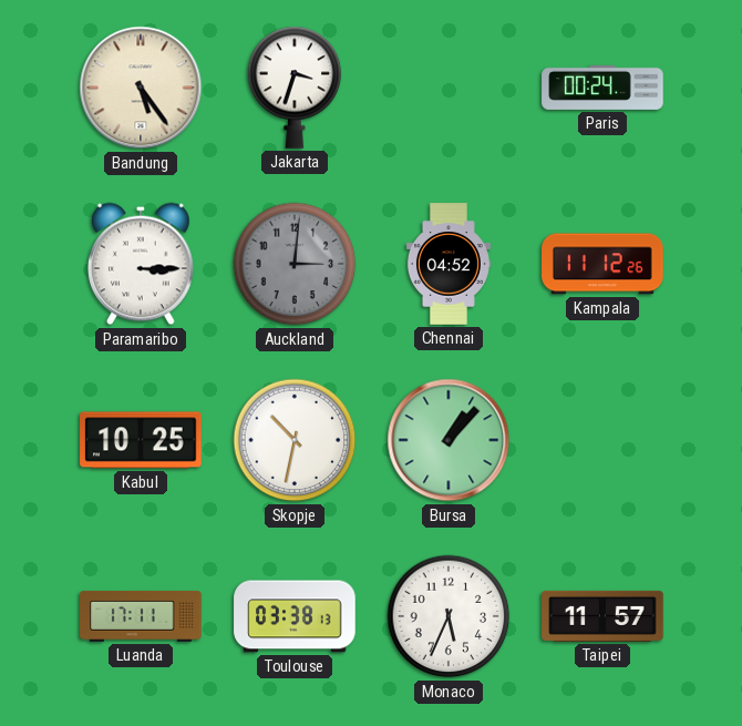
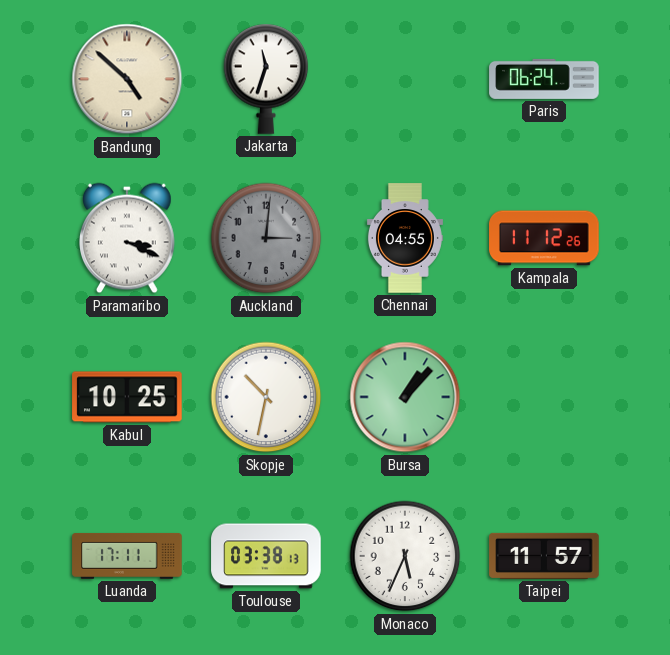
Bandung: 5:24 -> 4:52 (127, 79)
Jakarta: 3:33 -> 11:33 (266, 79)
Paris: 00:24 -> 06:24 (544, 79)
Paramaribo: 3:15 -> 3:19 (128, 238)
Chennai: 04:52 -> 04:55 (405, 238)
